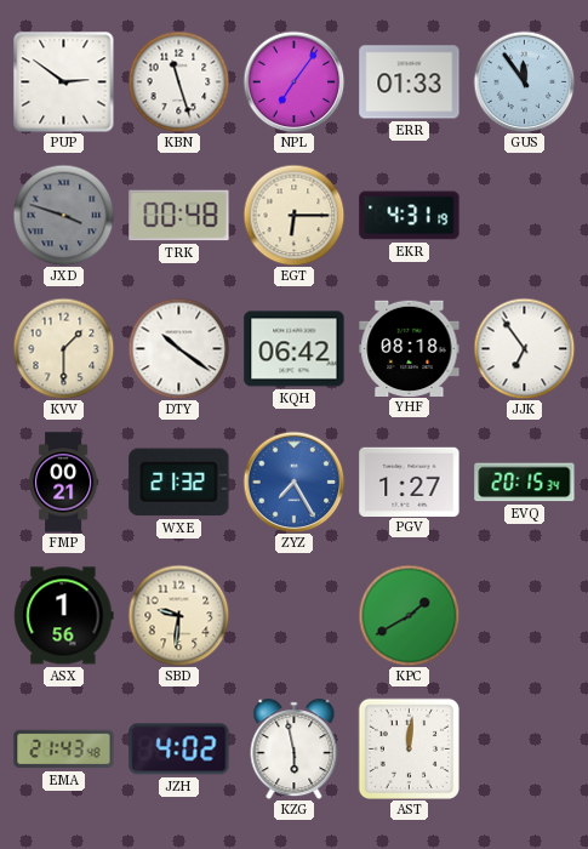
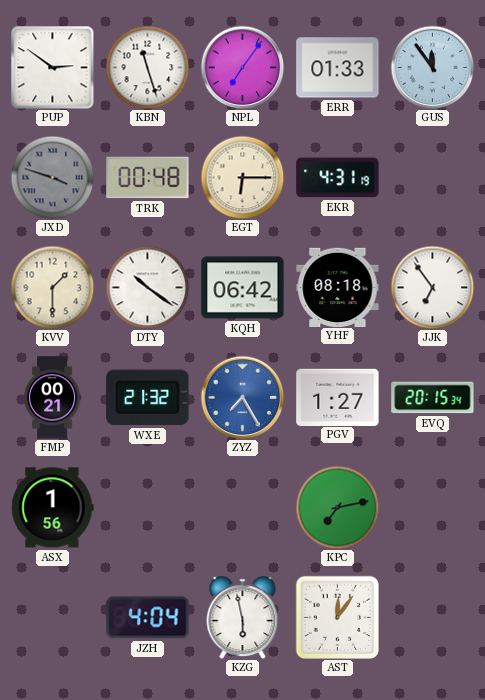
SBD: 9:31 -> none (178, 615)
KPC: 1:40 -> 7:13 (337, 507)
EMA: 21:43 -> none (64, 750)
JZH: 4:02 -> 4:04 (148, 618)
AST: 12:01 -> 12:06 (337, 617)
